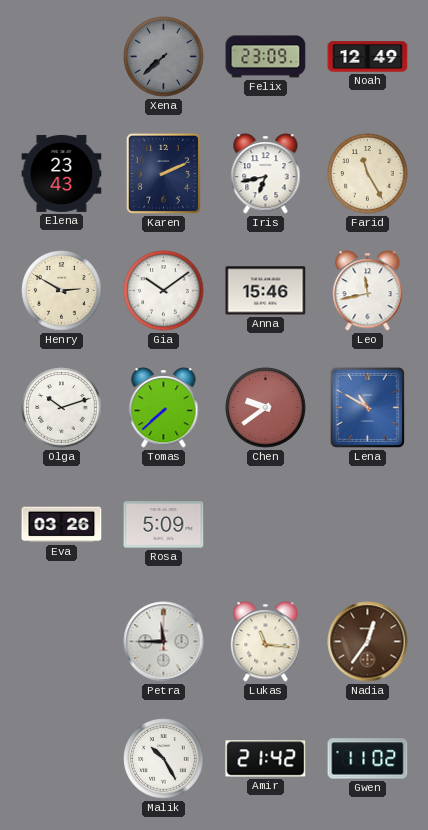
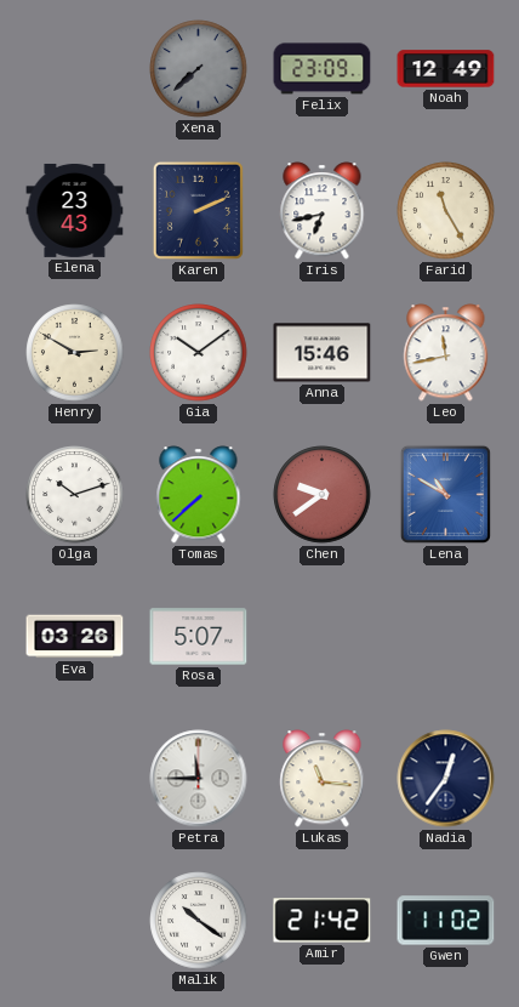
Rosa: 5:09 -> 5:07 (199, 637)
Nadia dial: brown -> navy (446, 779)
Malik: 10:25 -> 10:21 (199, 921)
